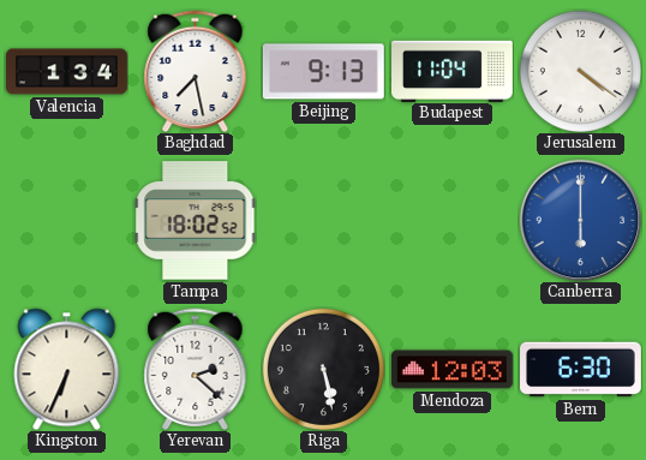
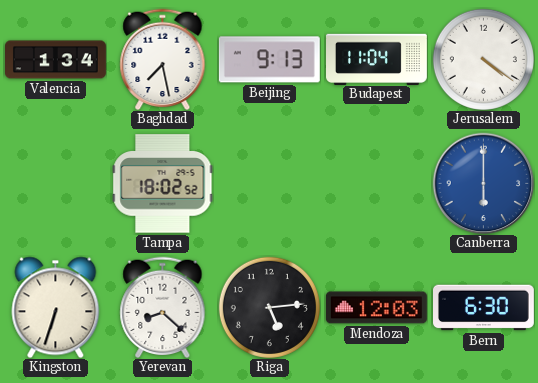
Kingston: 6:34 -> 6:33 (56, 307)
Yerevan: 2:22 -> 8:22 (163, 307)
Riga: 5:28 -> 5:14 (269, 307)
